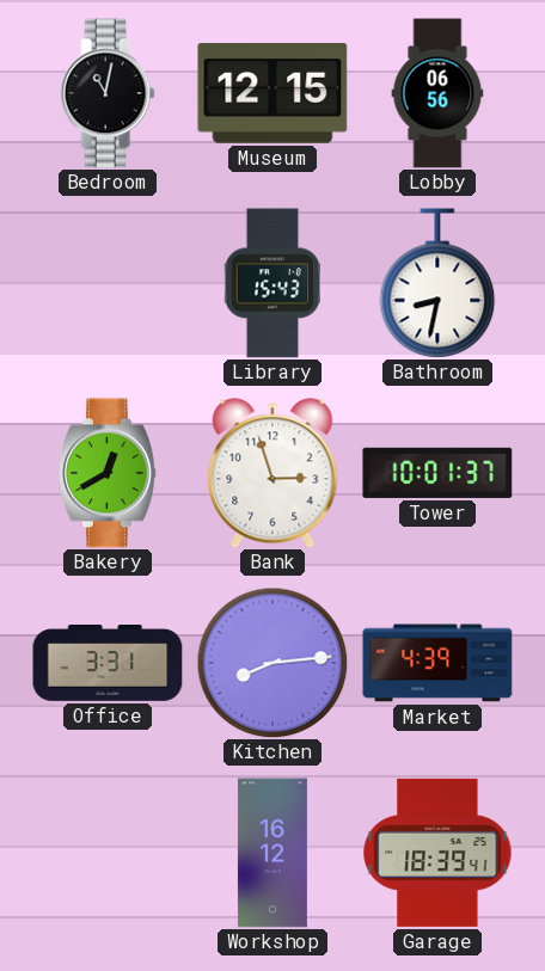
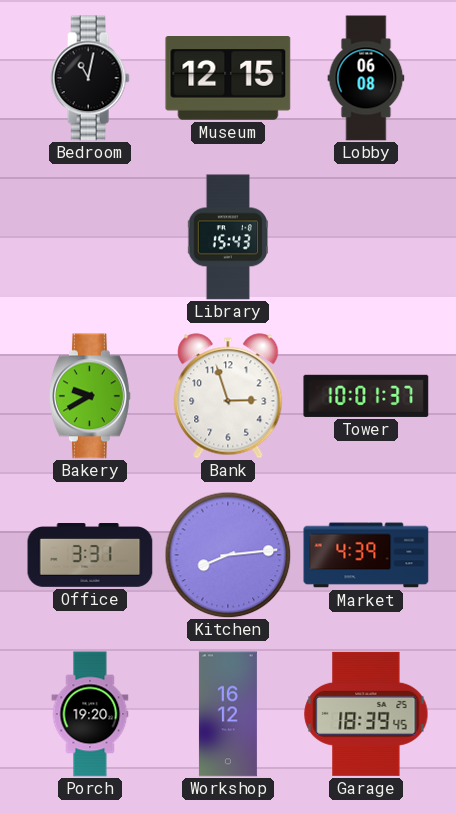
Lobby: 06:56 -> 06:08 (366, 78)
Bathroom: 8:32 -> none (437, 283)
Bakery: 12:40 -> 9:40 (90, 396)
Porch: none -> 19:20 (90, 714)
Garage: 18:39:41 -> 18:39:45 (366, 714)
